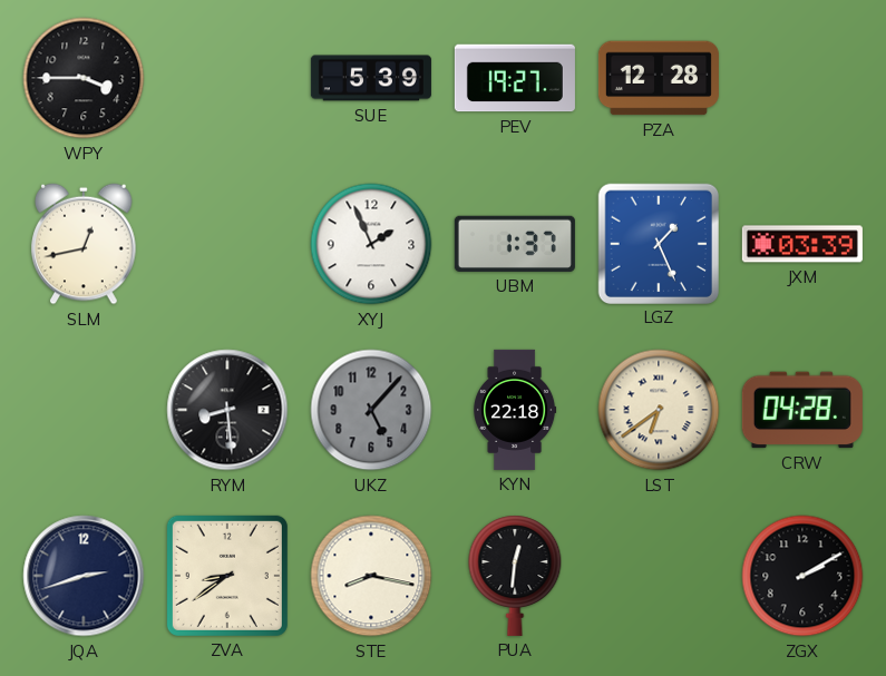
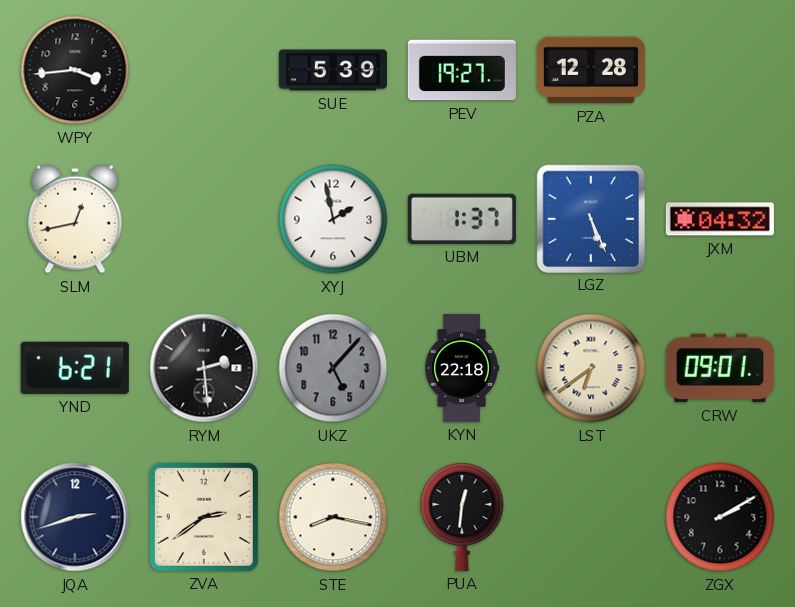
WPY: 3:45 -> 3:44 (75, 70)
XYJ: 1:56 -> 1:58 (333, 219)
LGZ: 1:26 -> 5:26 (590, 218)
JXM: 03:39 -> 04:32 (720, 219)
YND: none -> 6:21 (75, 368)
RYM: 8:29 -> 2:29 (204, 368)
CRW: 04:28 -> 09:01 (720, 368)
ZVA: 8:39 -> 2:39 (204, 517)
